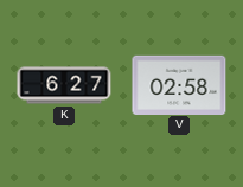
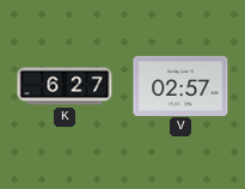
V: 02:58 -> 02:57 (180, 85)
